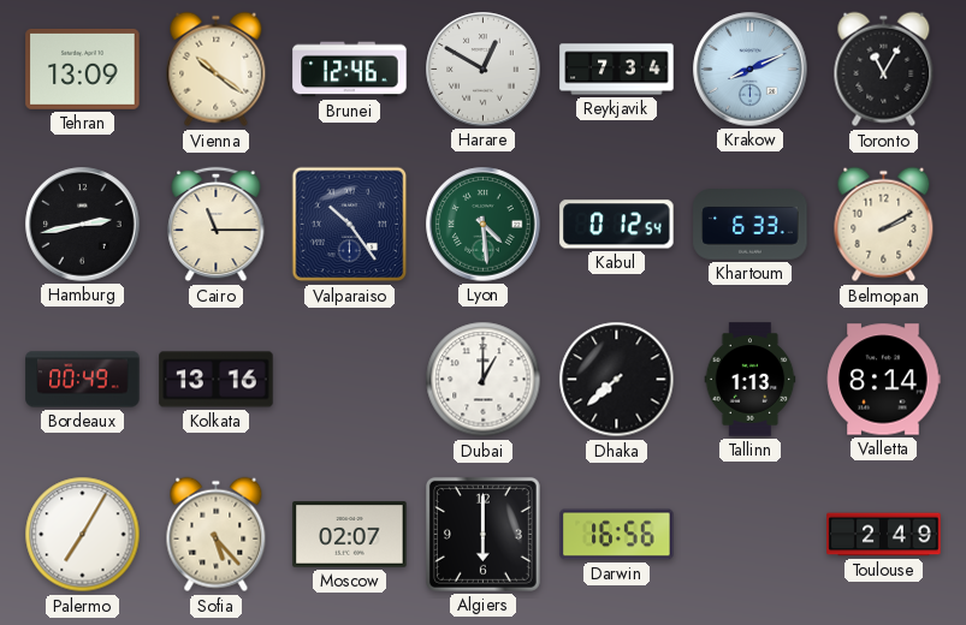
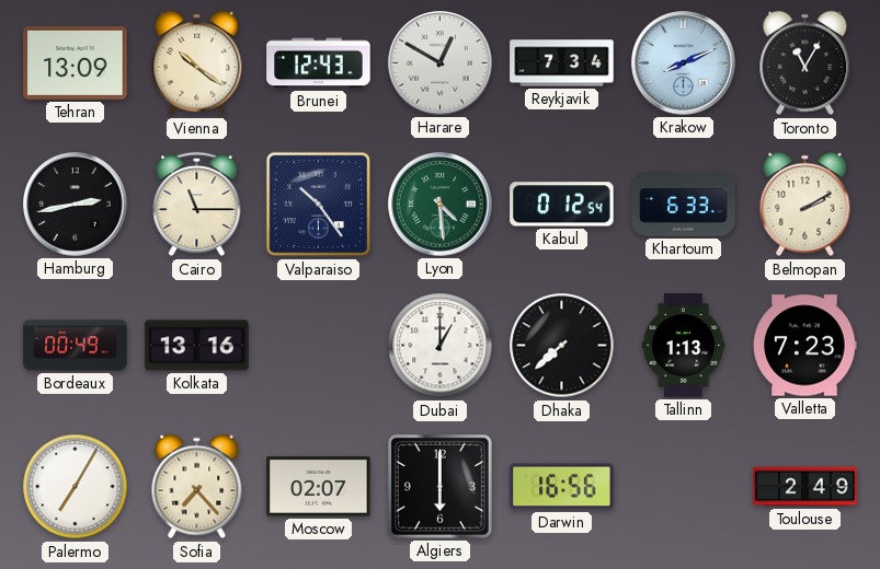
Brunei: 12:46 -> 12:43 (319, 63)
Valletta: 8:14 -> 7:23 (804, 346)
Sofia: 5:23 -> 7:23 (197, 487)
